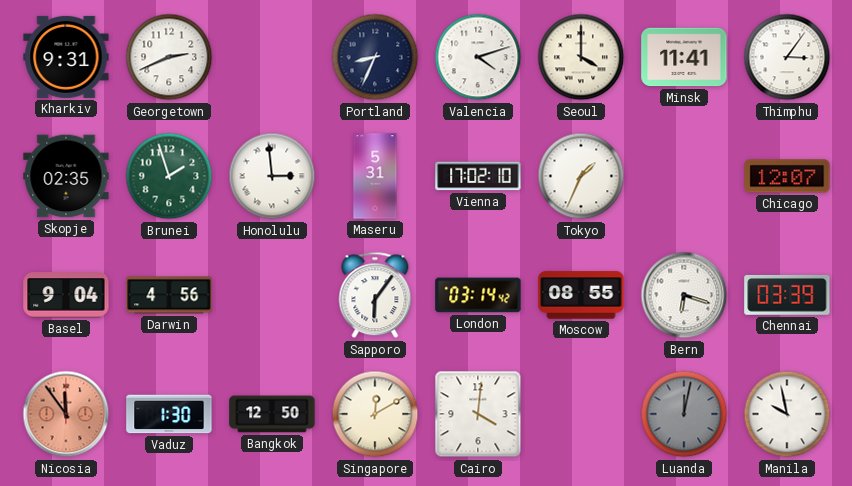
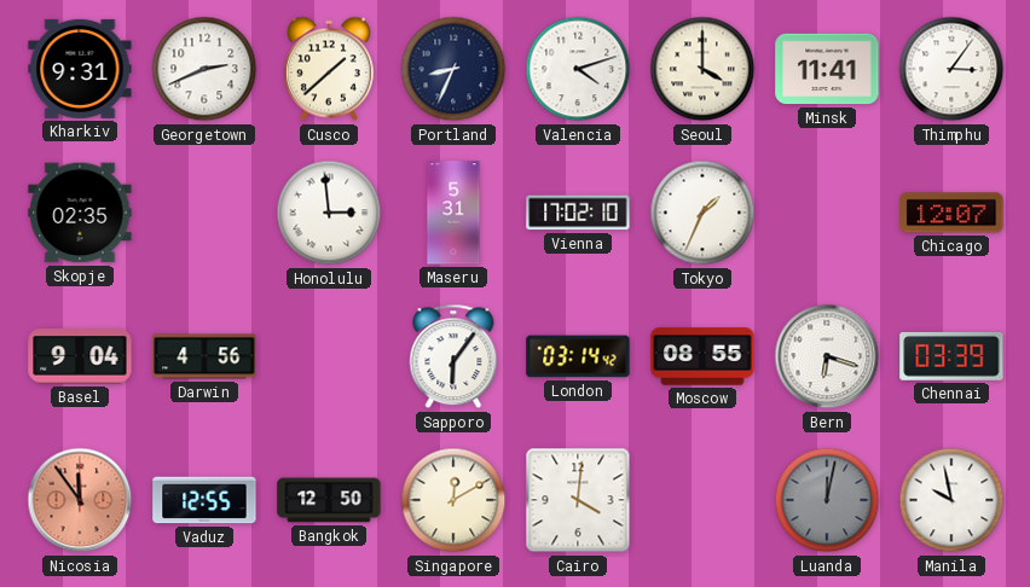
Cusco: none -> 1:38 (329, 69)
Brunei: 1:57 -> none (169, 176)
Vaduz: 1:30 -> 12:55 (204, 500)
